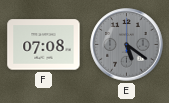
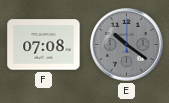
E: 5:21 -> 10:21 (127, 45)
